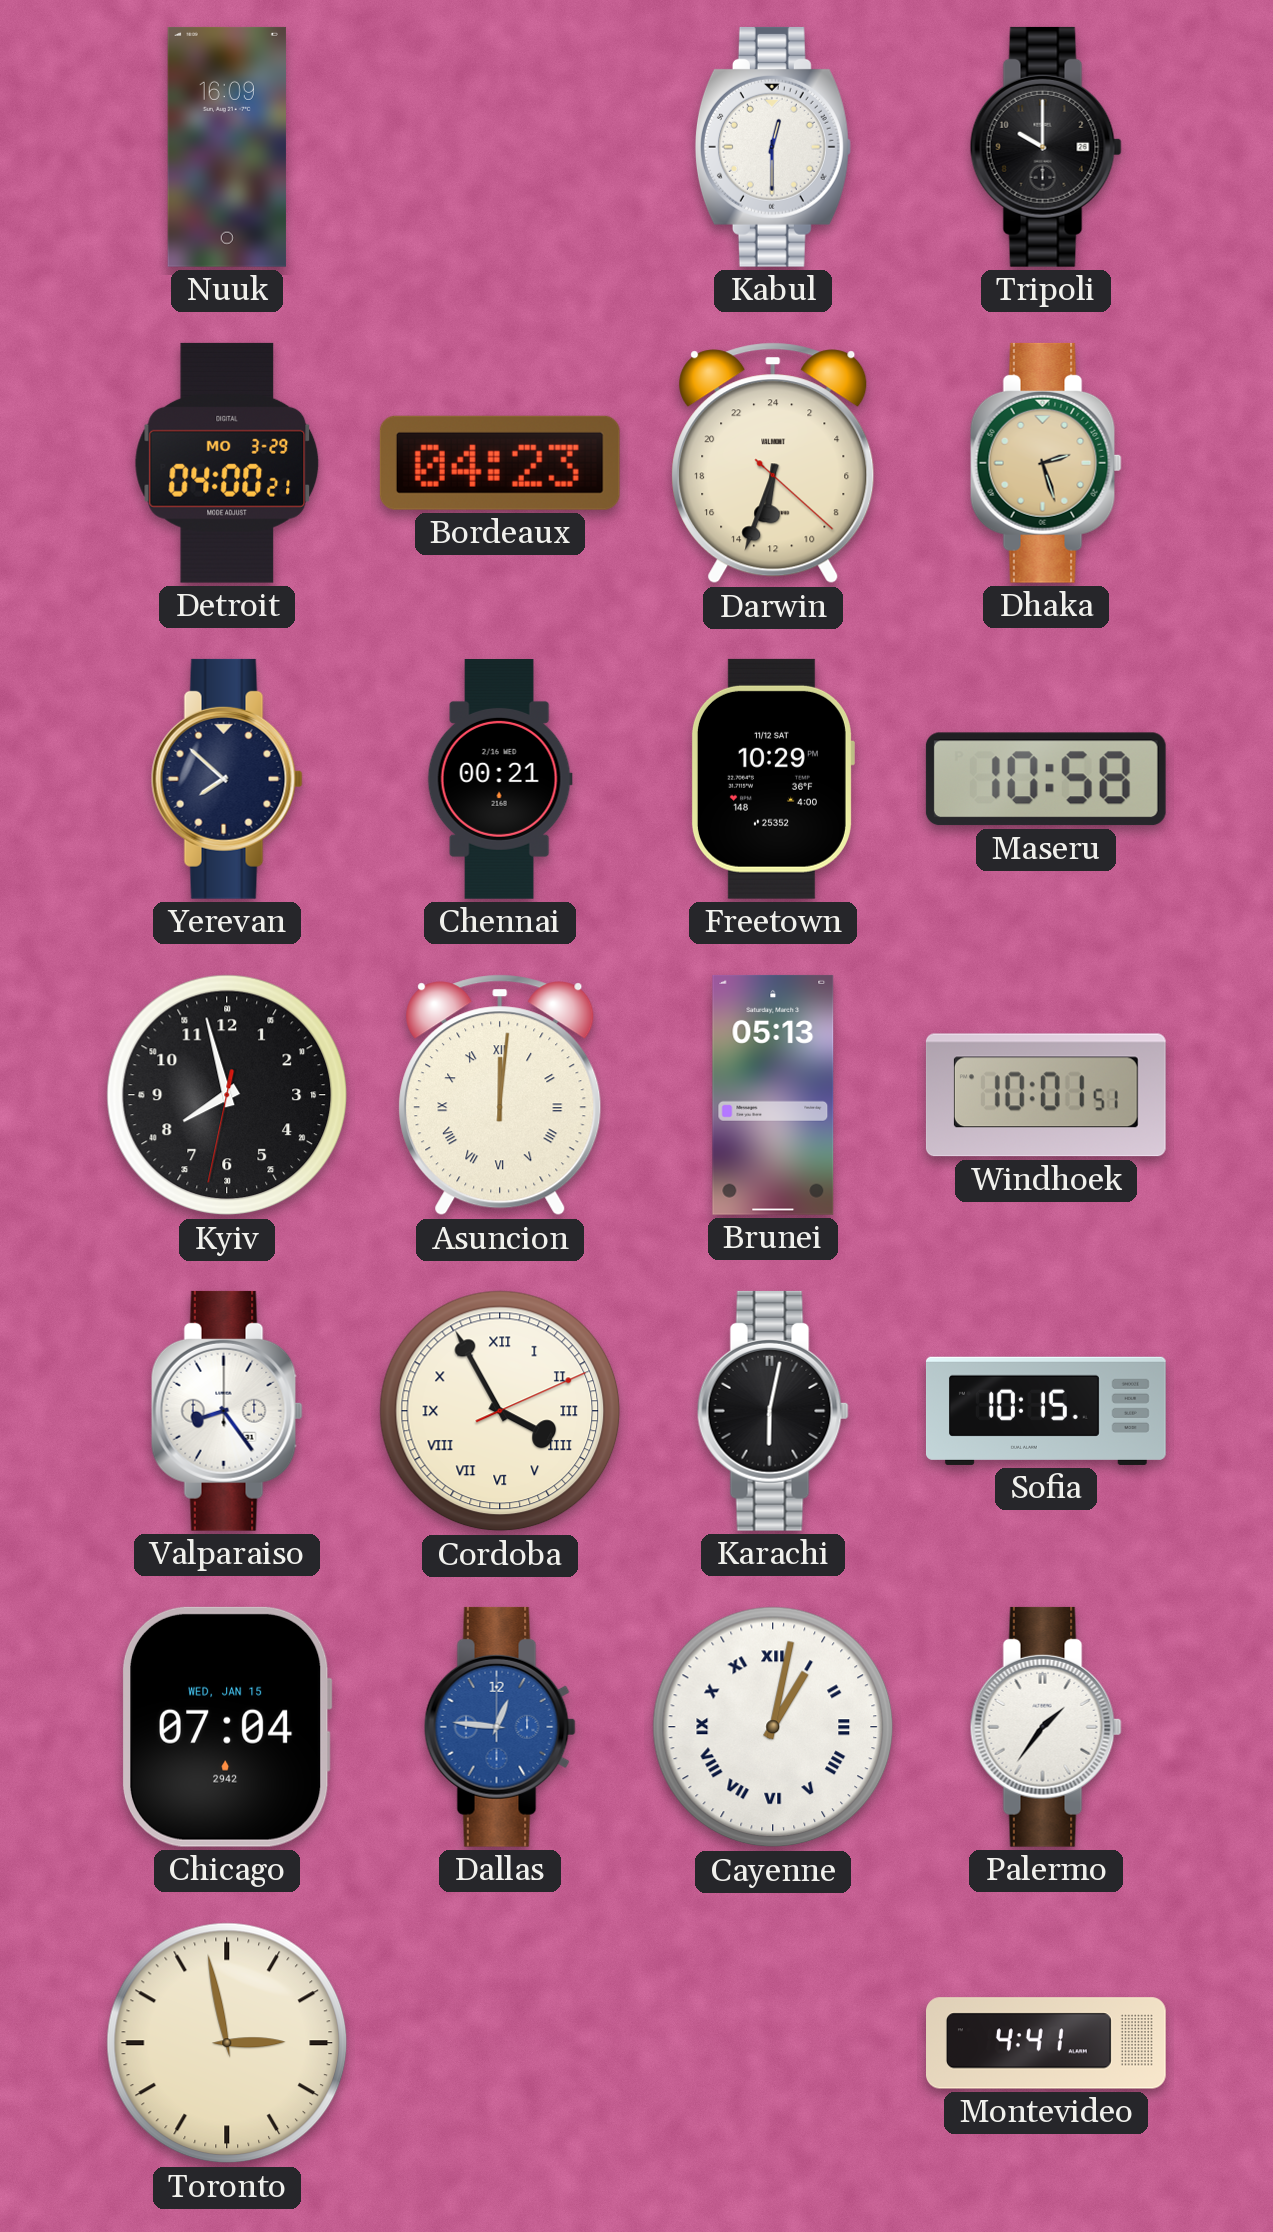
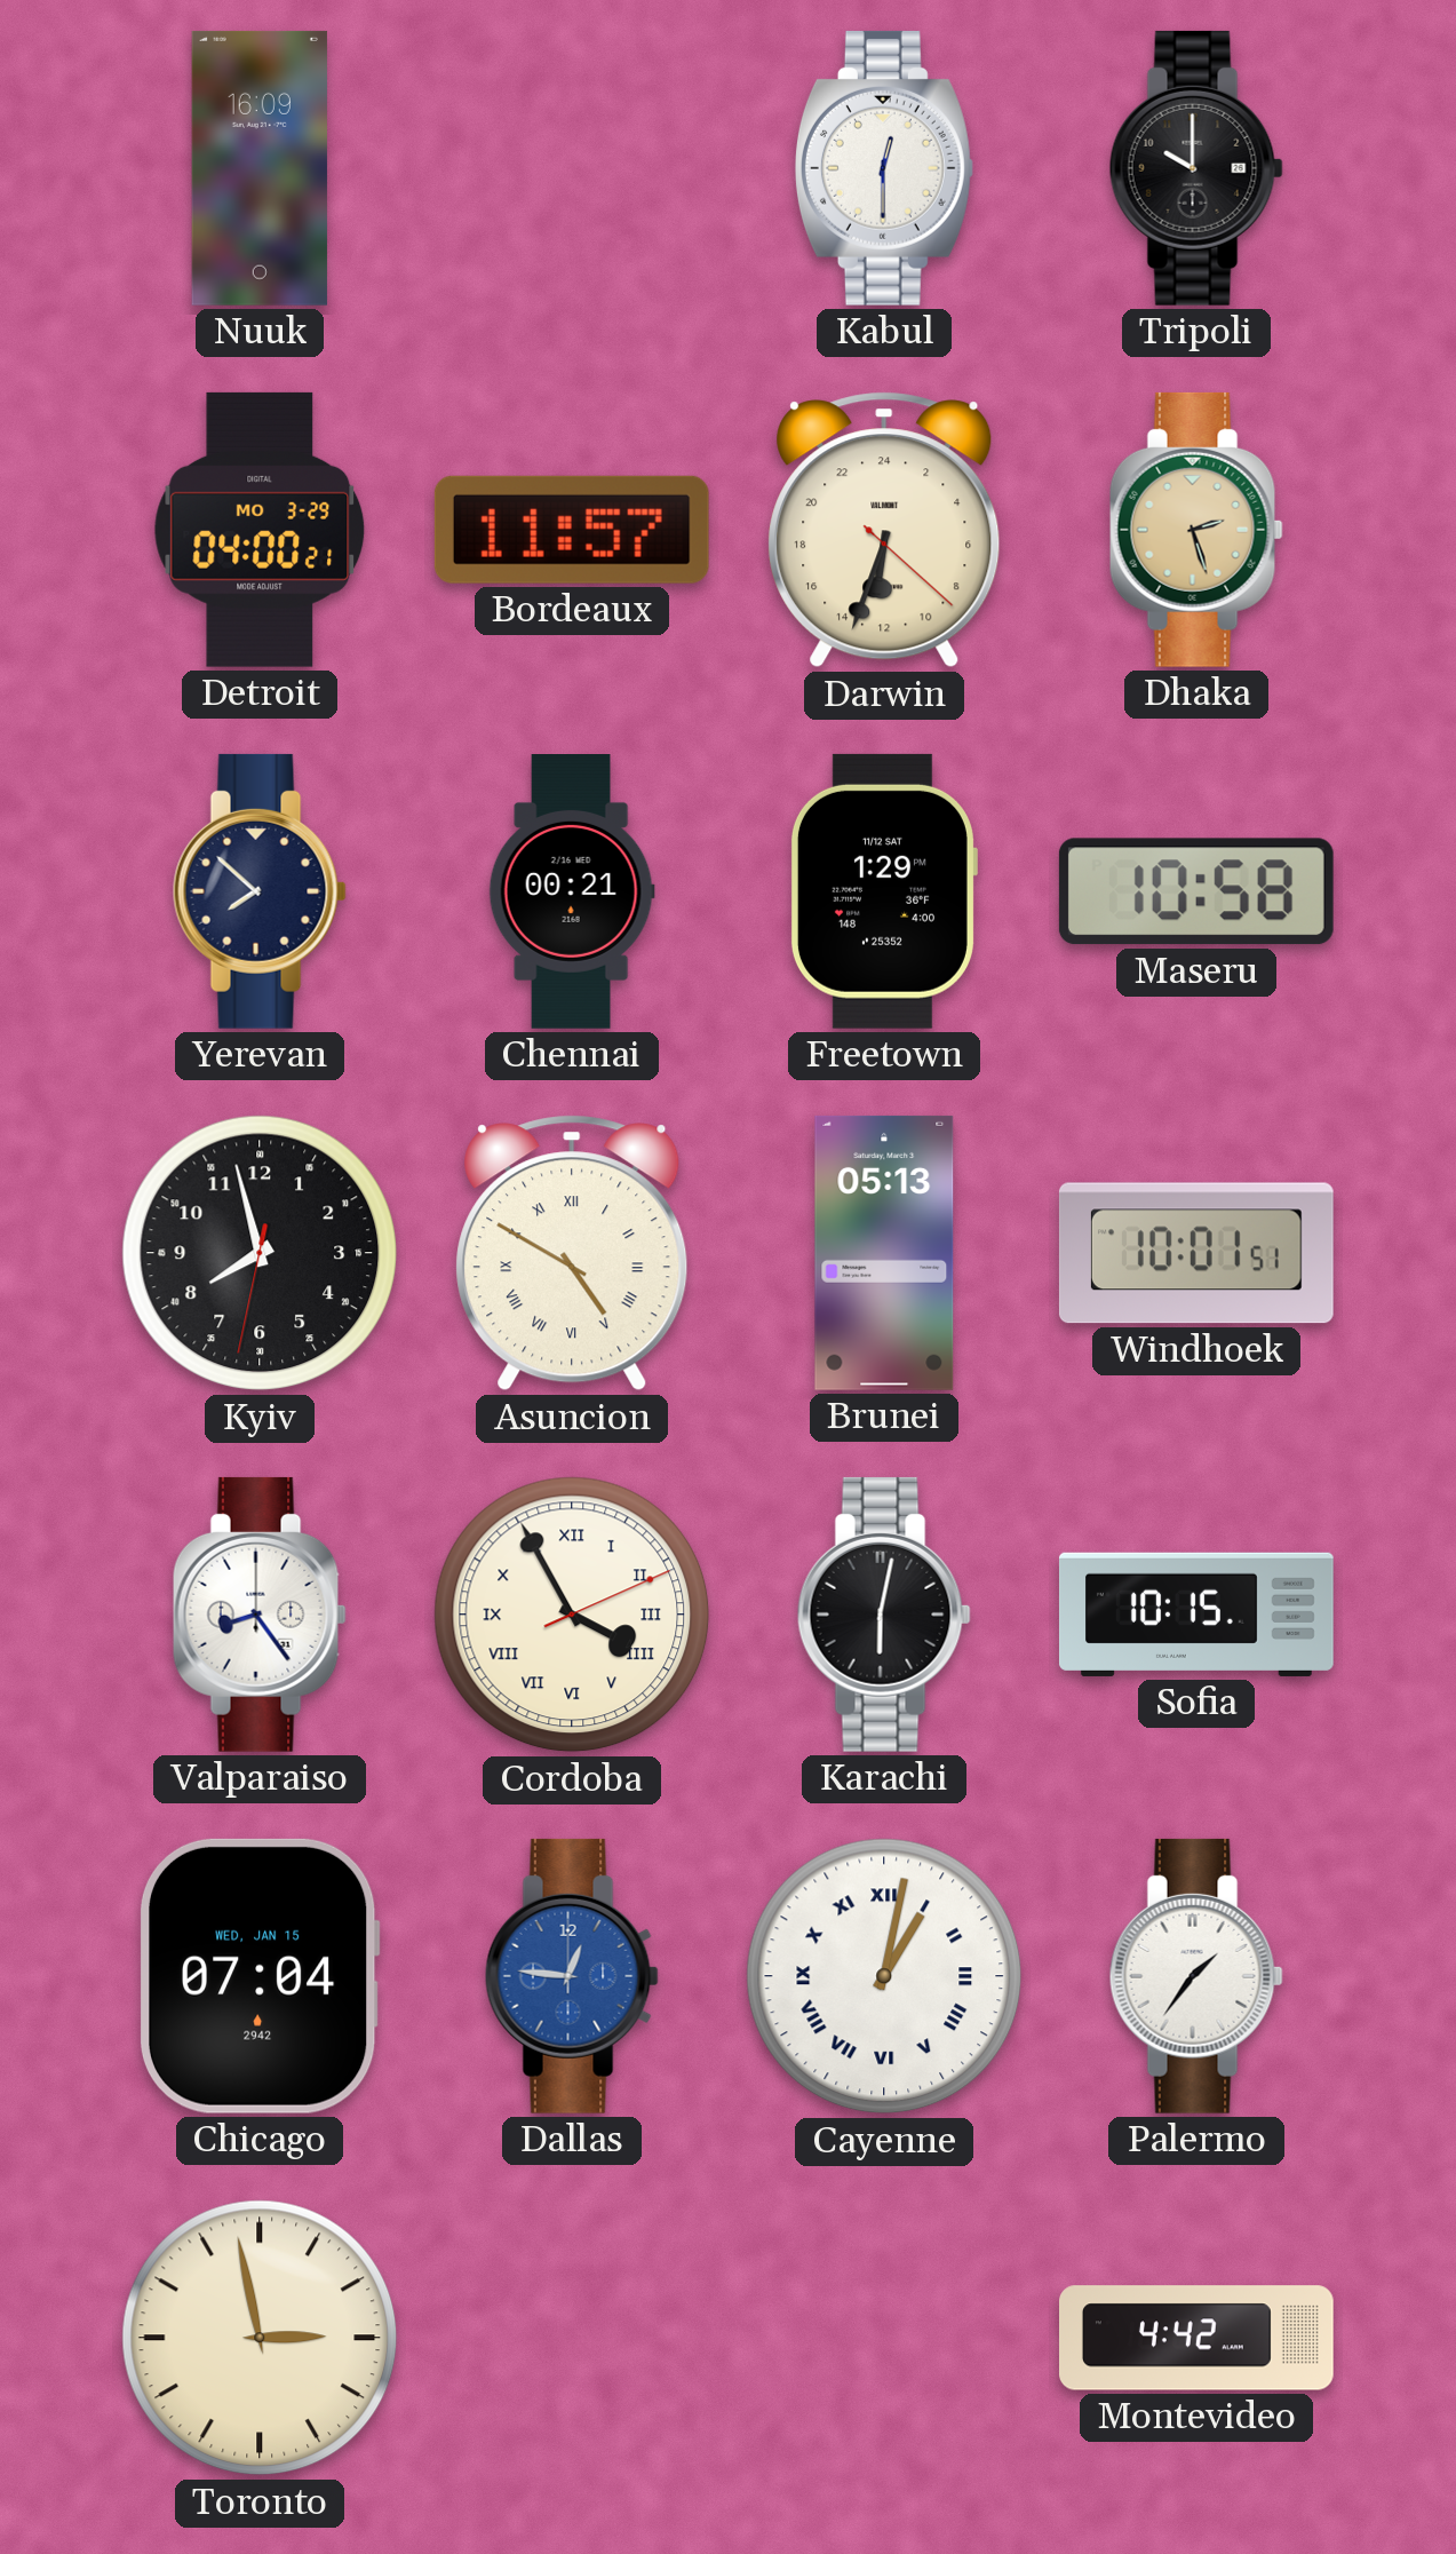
Bordeaux: 04:23 -> 11:57 (572, 530)
Freetown: 10:29 -> 1:29 (883, 891)
Asuncion: 12:01 -> 4:50 (572, 1253)
Montevideo: 4:41 -> 4:42 (1198, 2338)
